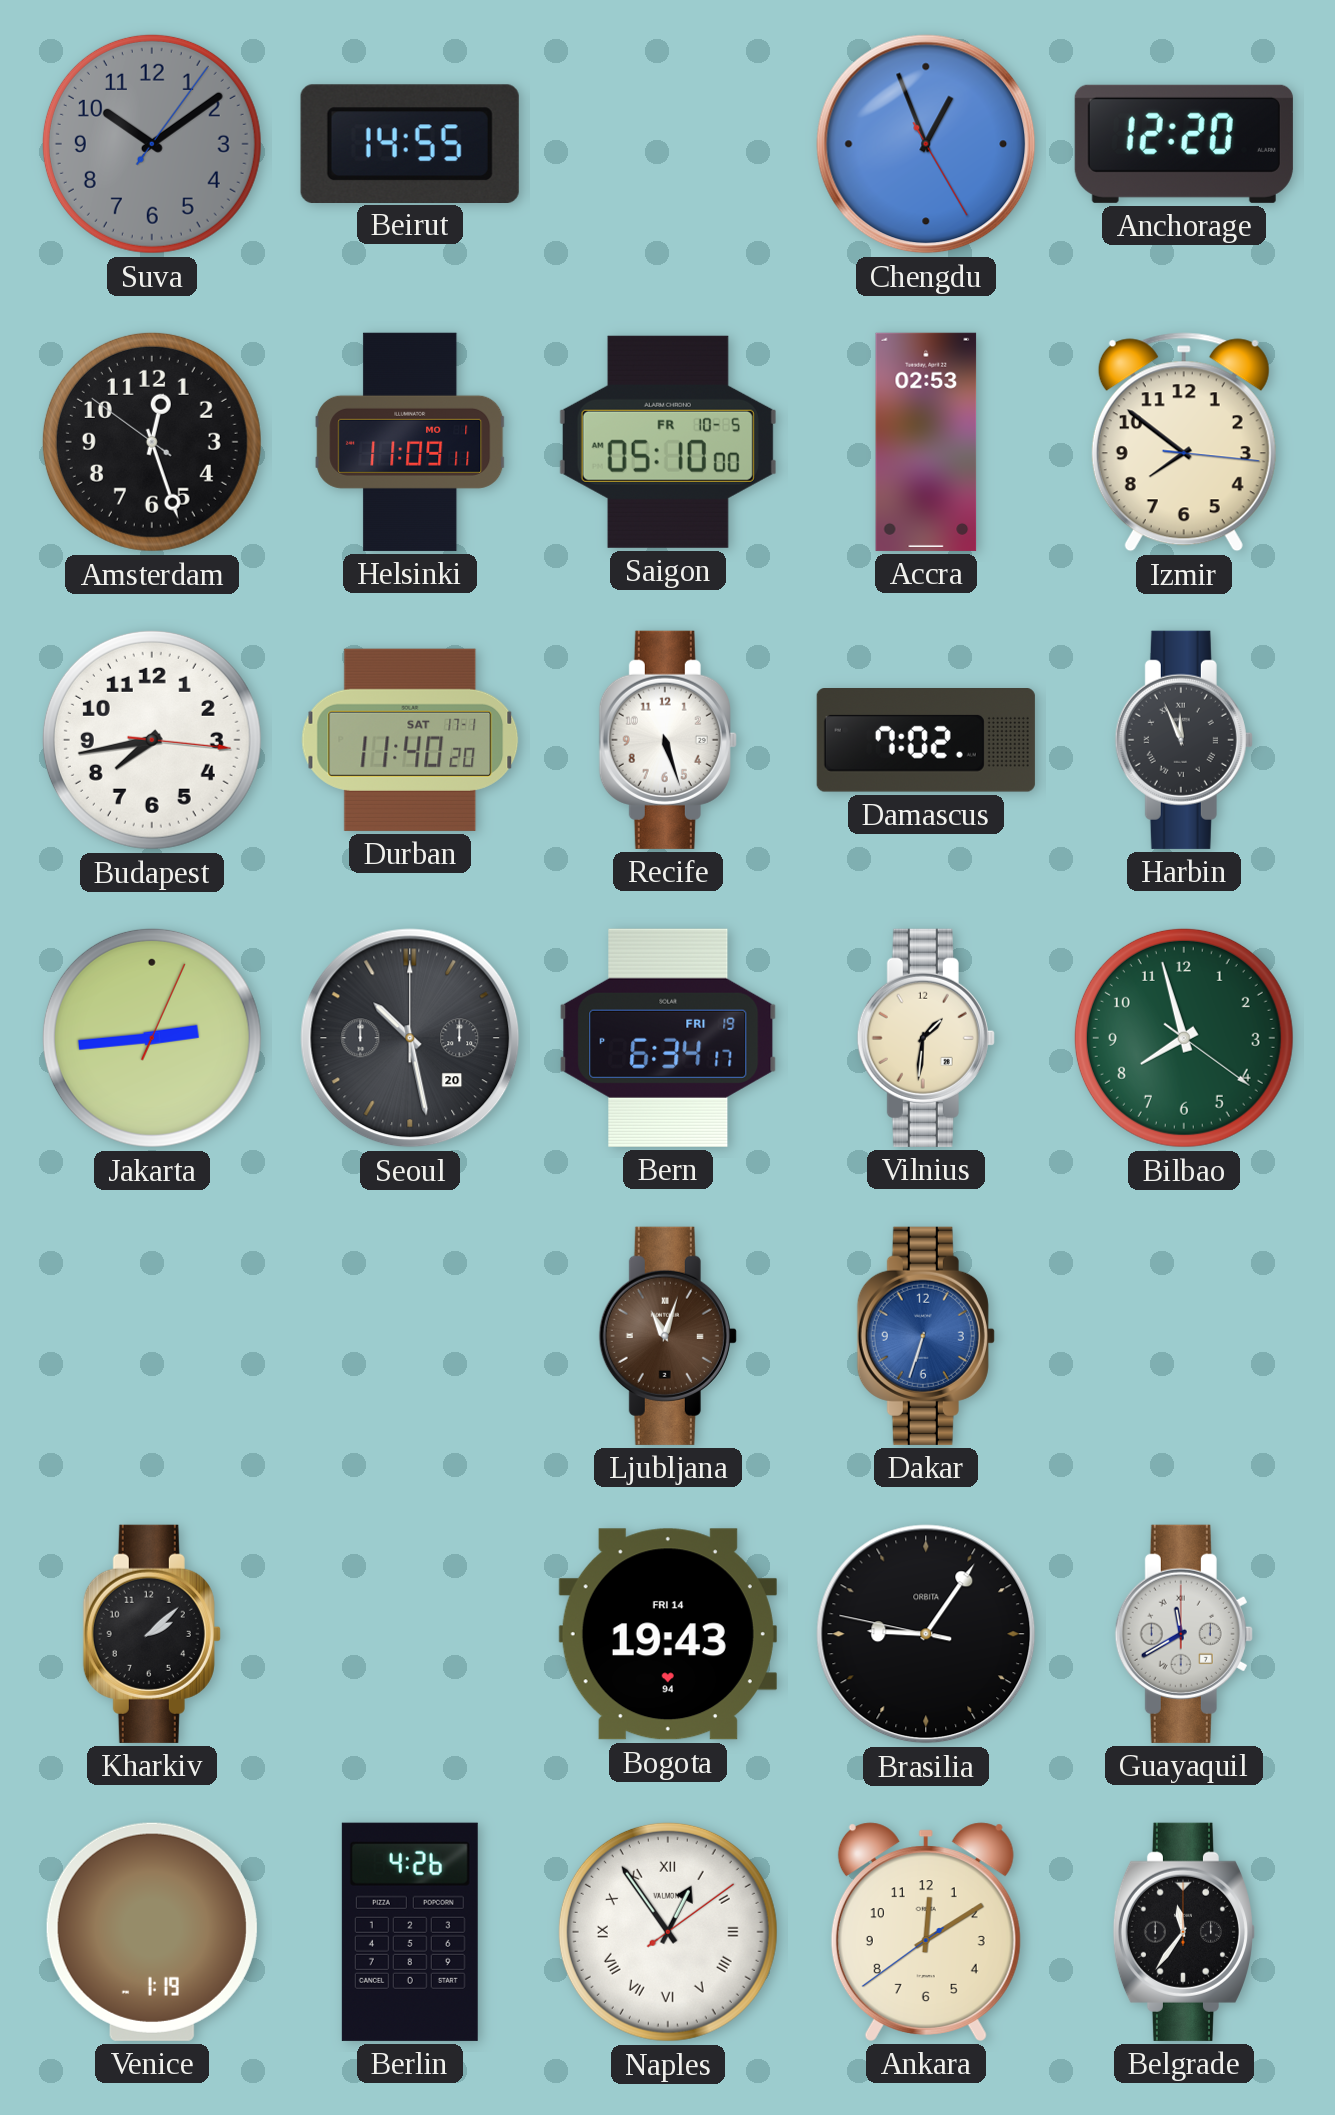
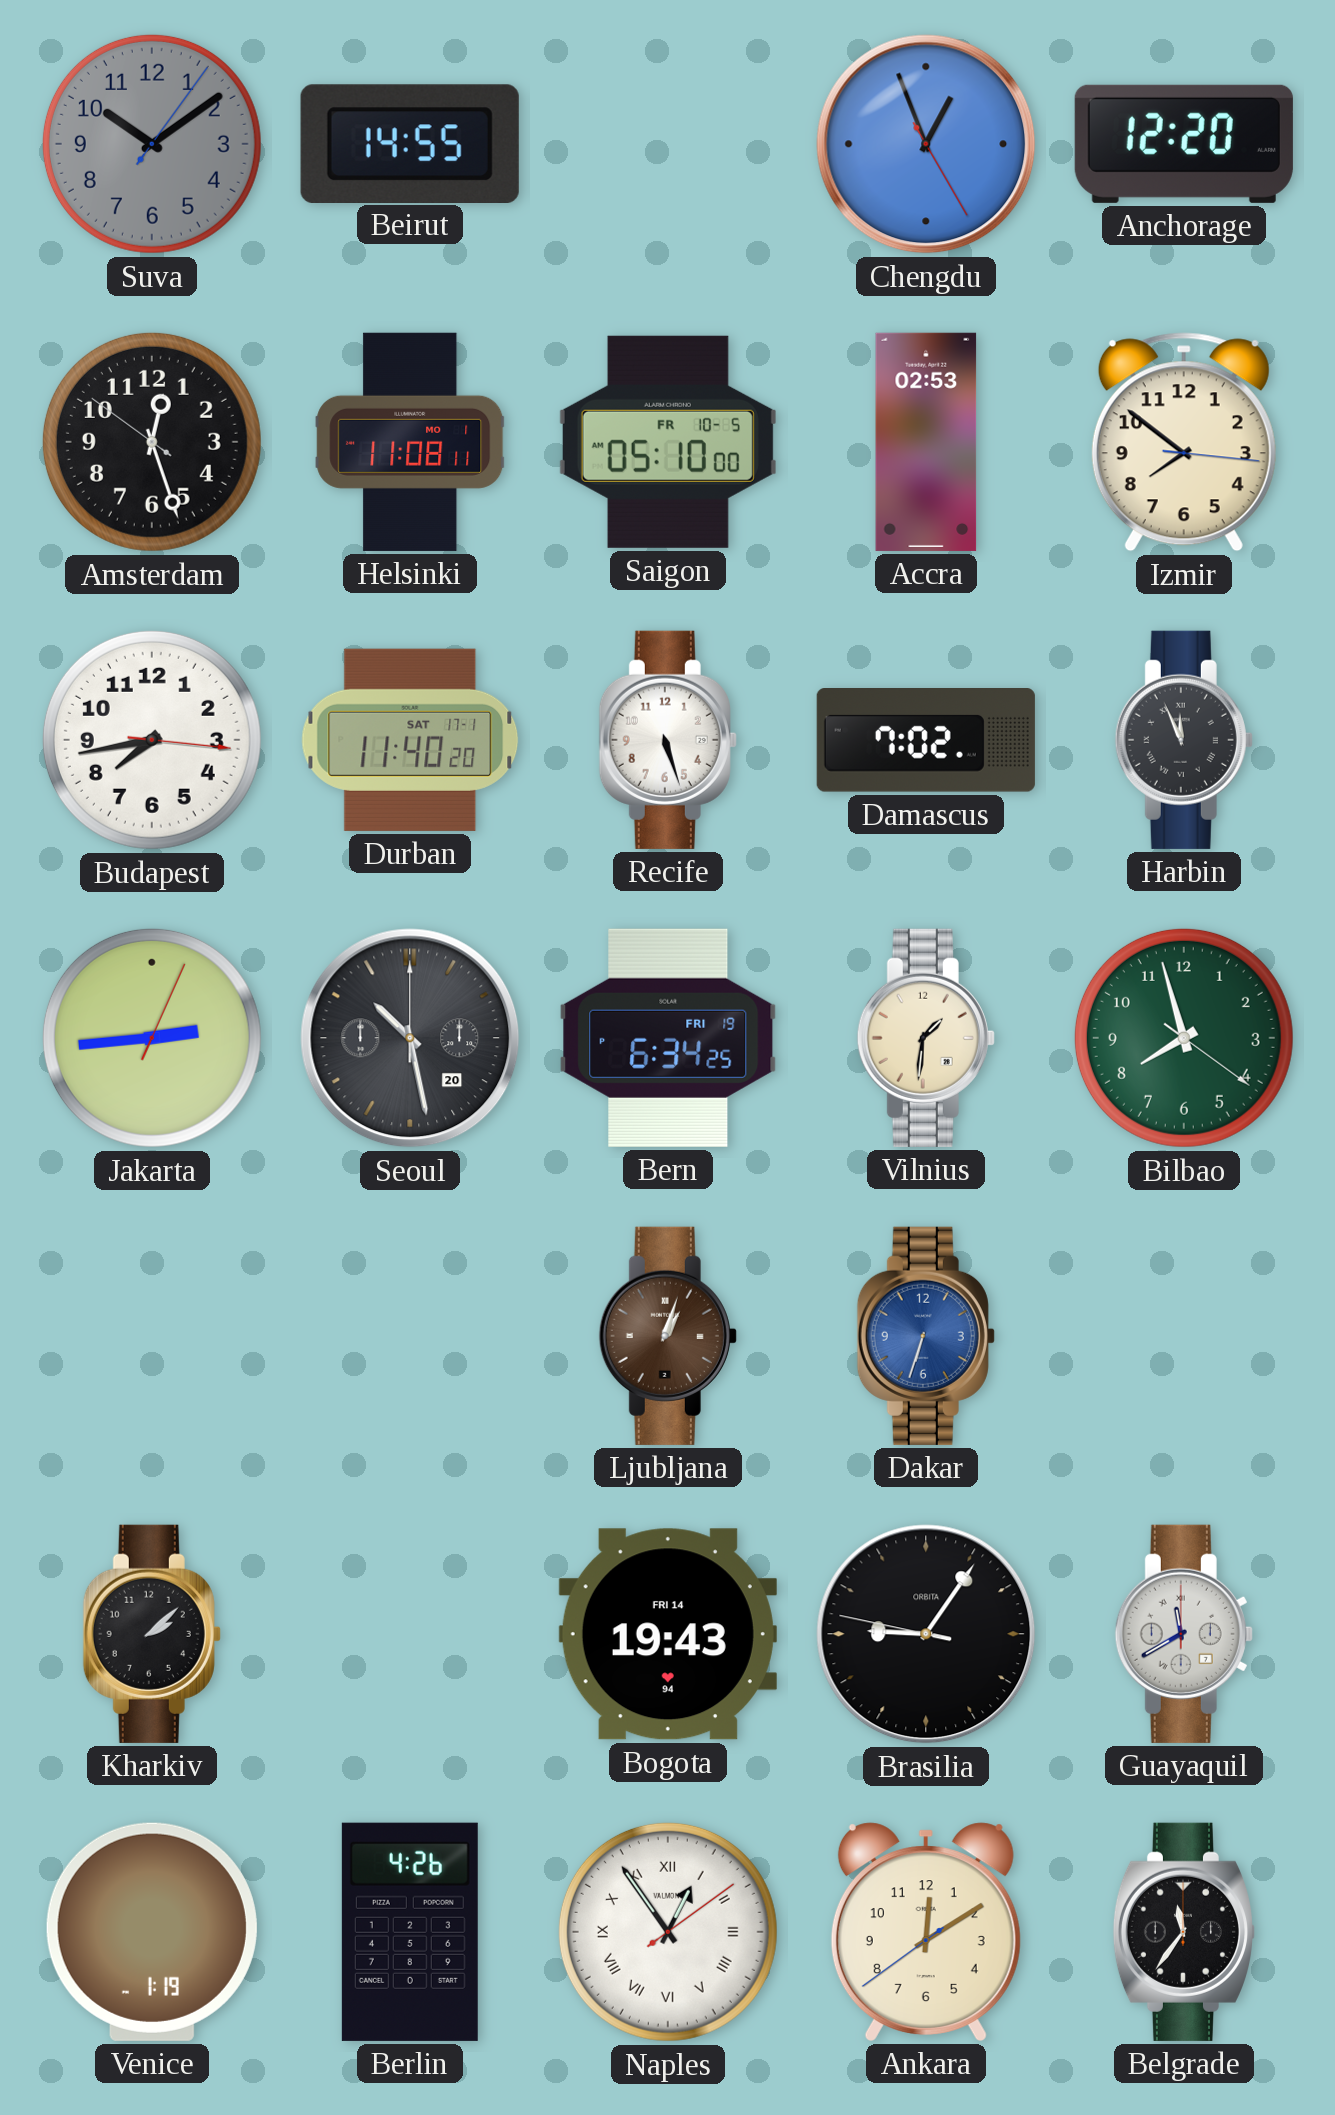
Helsinki: 11:09 -> 11:08 (410, 442)
Bern: 6:34:17 -> 6:34:25 (668, 1038)
Ljubljana: 11:03 -> 1:03 (668, 1336)
